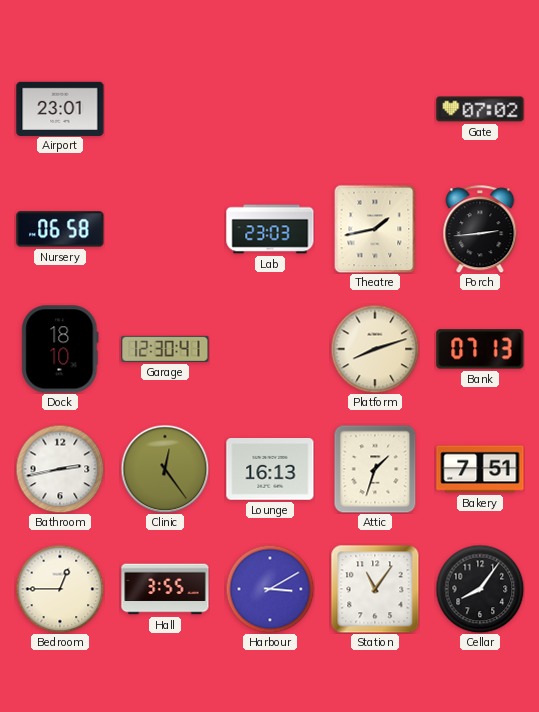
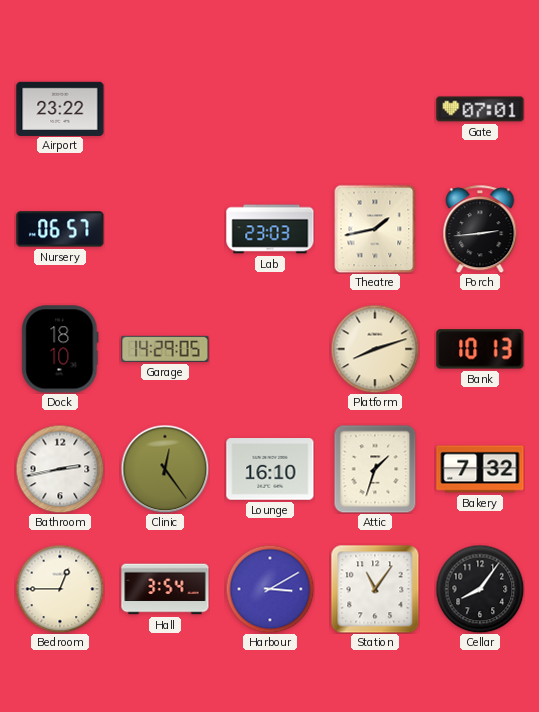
Airport: 23:01 -> 23:22 (60, 108)
Gate: 07:02 -> 07:01 (480, 109)
Nursery: 06:58 -> 06:57 (60, 229)
Garage: 12:30 -> 14:29 (165, 349)
Bank: 07:13 -> 10:13 (480, 349)
Lounge: 16:13 -> 16:10 (270, 469)
Bakery: 7:51 -> 7:32 (480, 469)
Hall: 3:55 -> 3:54 (165, 589)
